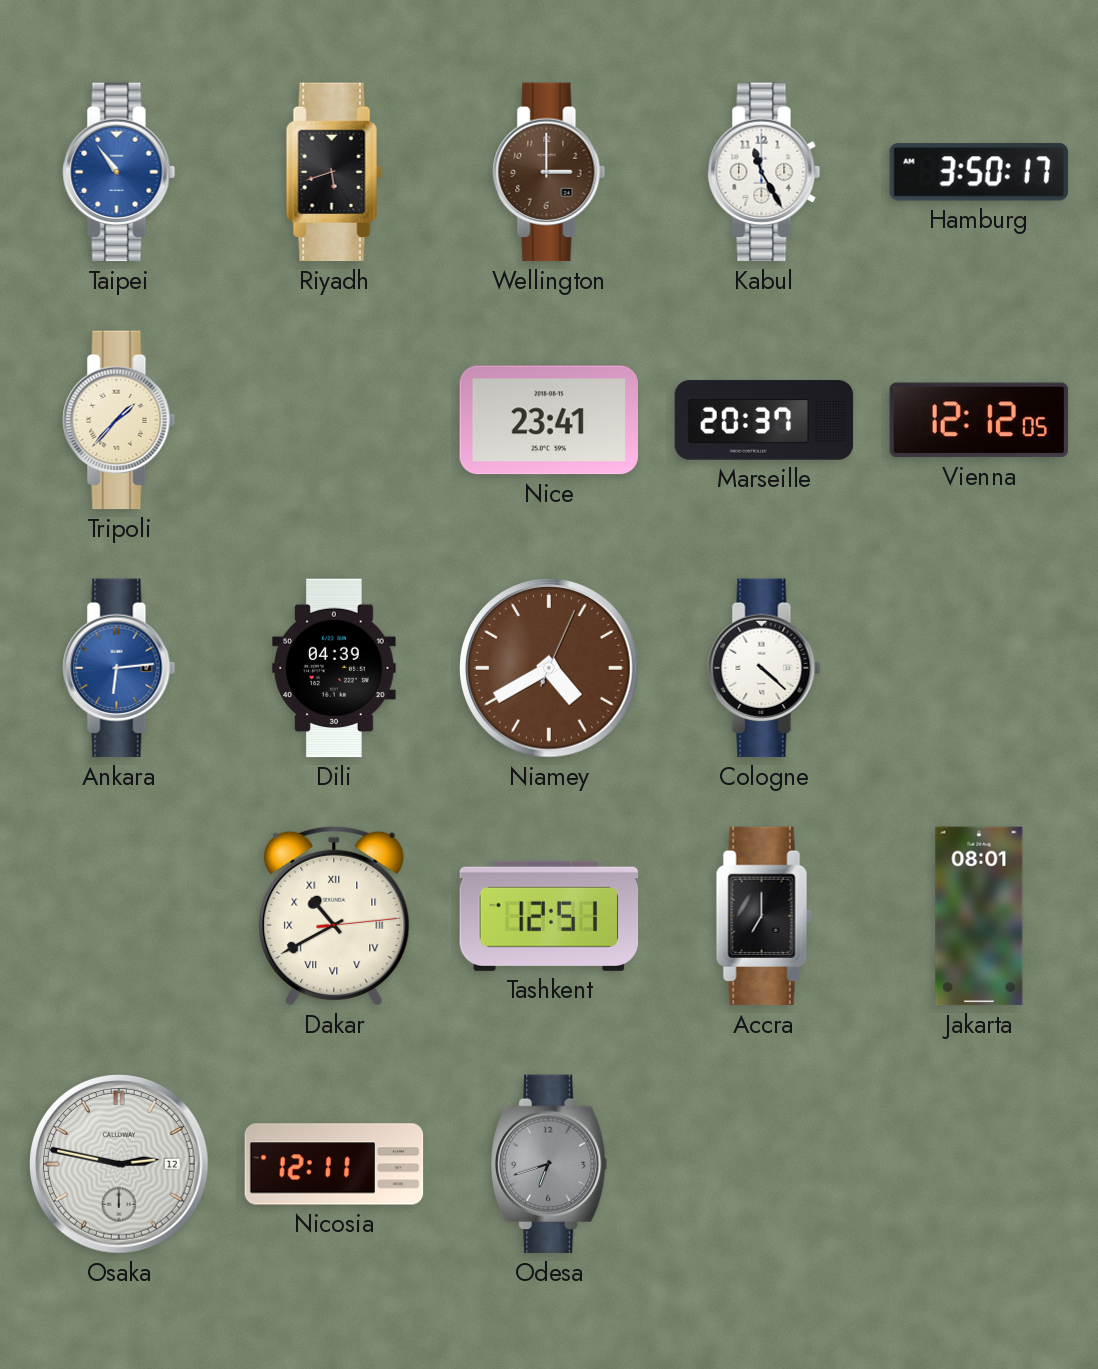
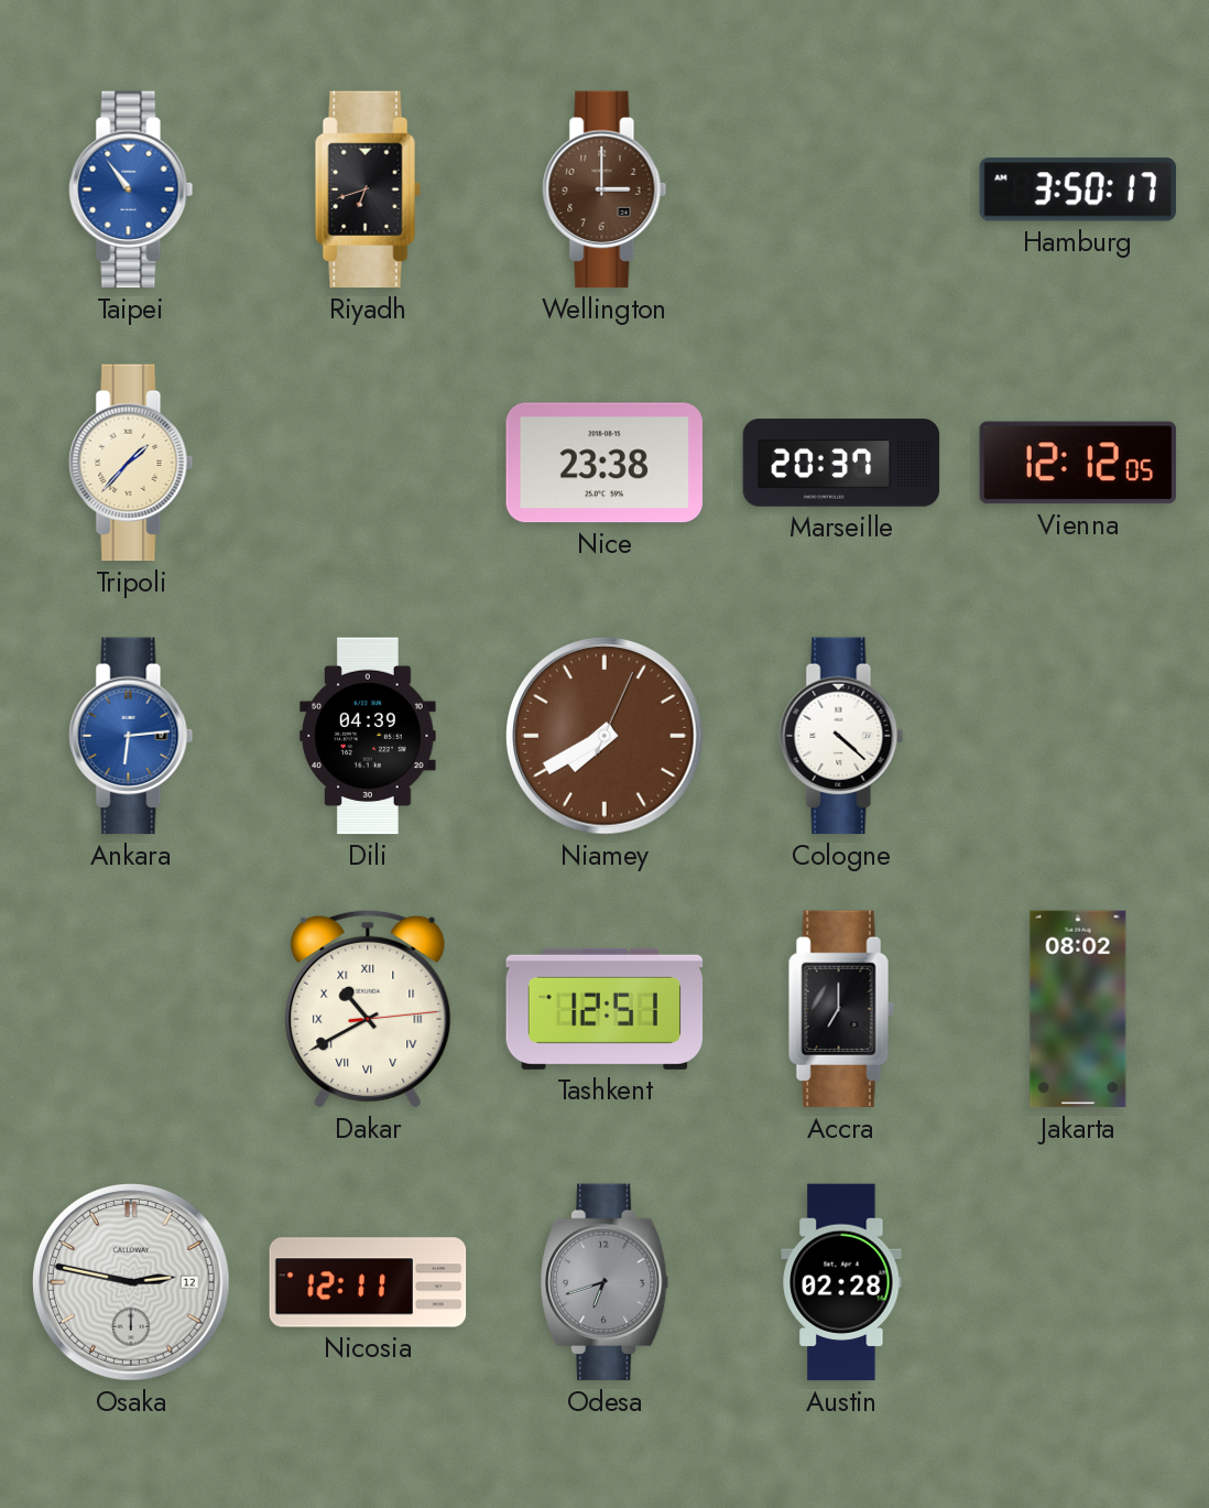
Riyadh: 5:42 -> 6:42 (368, 189)
Kabul: 11:25 -> none (764, 172)
Nice: 23:41 -> 23:38 (604, 463)
Niamey: 4:40 -> 7:40 (604, 736)
Jakarta: 08:01 -> 08:02 (1078, 1009)
Austin: none -> 02:28 (841, 1282)
